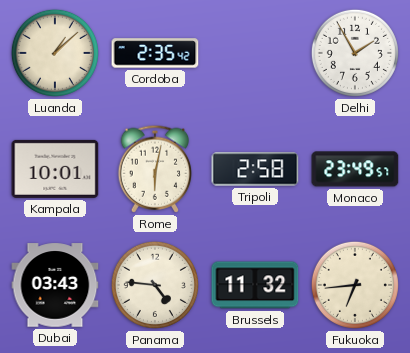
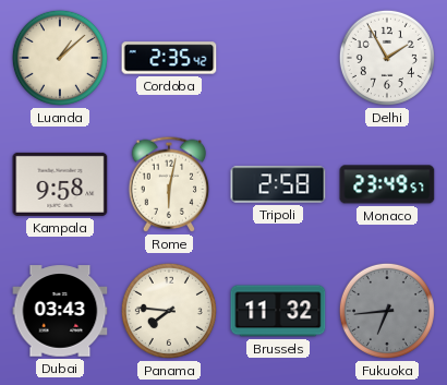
Kampala: 10:01 -> 9:58 (60, 184)
Panama: 4:46 -> 7:46 (169, 311)
Fukuoka dial: cream -> grey (387, 311)
